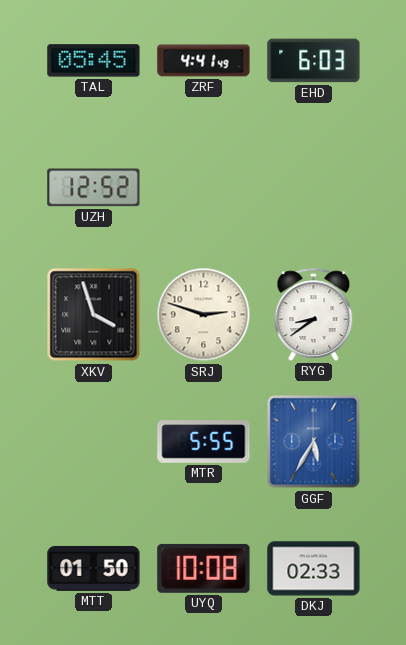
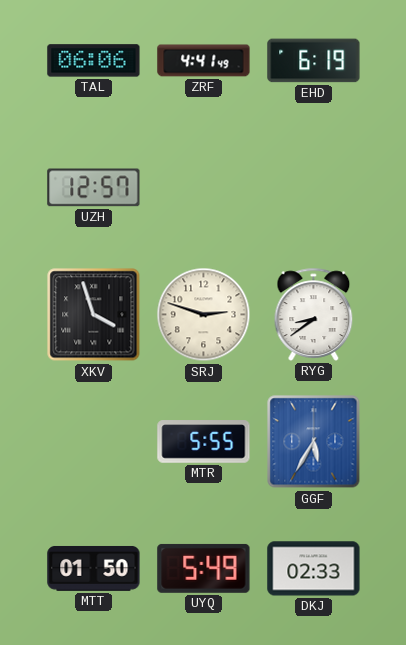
TAL: 05:45 -> 06:06 (94, 61)
EHD: 6:03 -> 6:19 (314, 61)
UZH: 12:52 -> 12:57 (94, 188)
UYQ: 10:08 -> 5:49 (204, 568)
